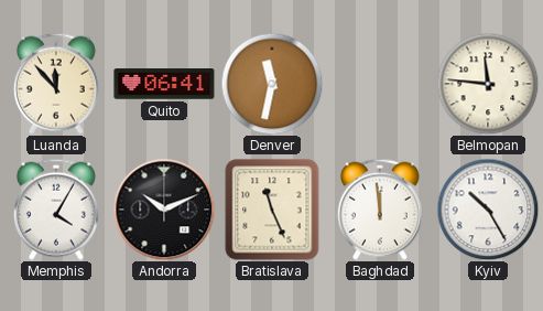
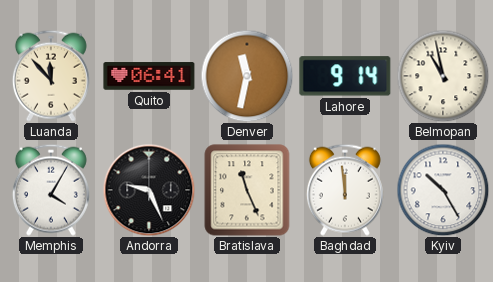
Lahore: none -> 9:14 (345, 76)
Belmopan: 11:46 -> 10:58 (443, 76)
Andorra: 10:11 -> 9:26 (149, 190)
